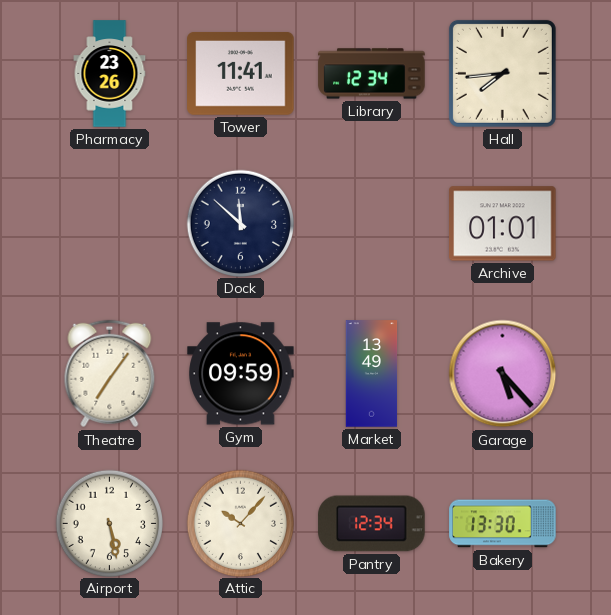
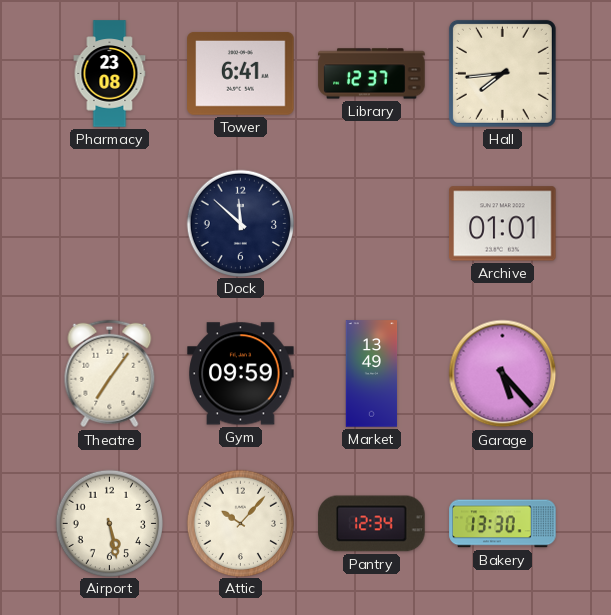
Pharmacy: 23:26 -> 23:08 (110, 74)
Tower: 11:41 -> 6:41 (241, 73)
Library: 12:34 -> 12:37 (372, 74)
